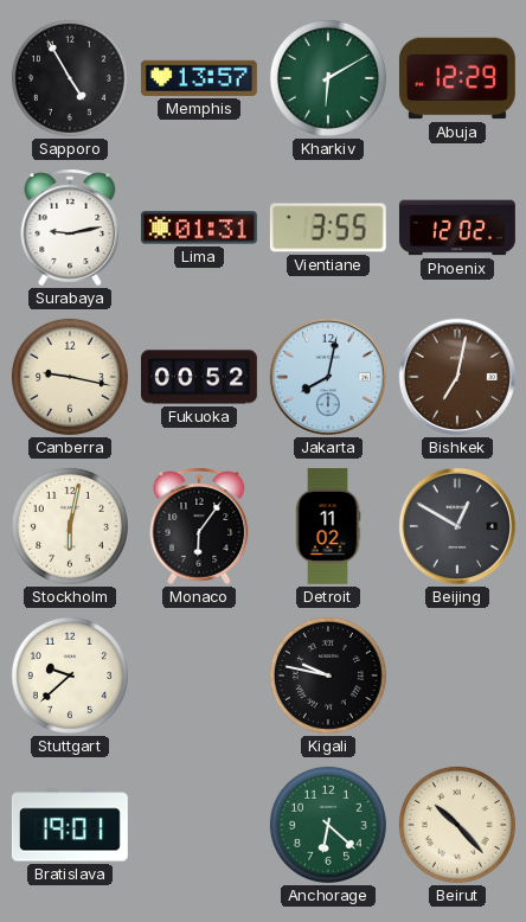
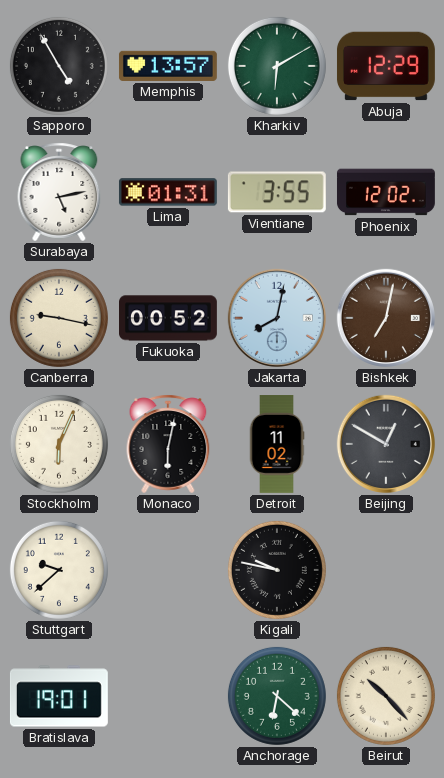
Surabaya: 9:13 -> 5:13 (59, 192)
Stockholm: 6:02 -> 6:04 (59, 444)
Monaco: 6:06 -> 6:02 (168, 444)
